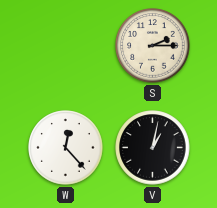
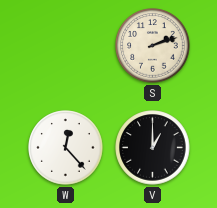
S: 2:15 -> 2:12 (153, 46)
V: 1:02 -> 1:00 (153, 148)
